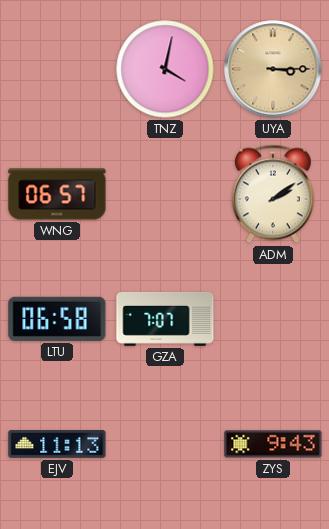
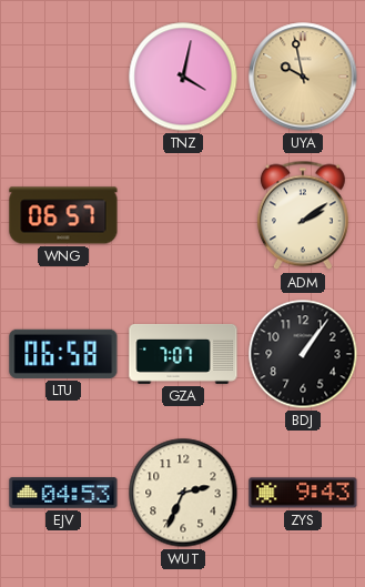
UYA: 3:15 -> 9:58 (303, 77)
BDJ: none -> 1:06 (303, 354)
EJV: 11:13 -> 04:53 (63, 493)
WUT: none -> 2:34 (183, 493)
